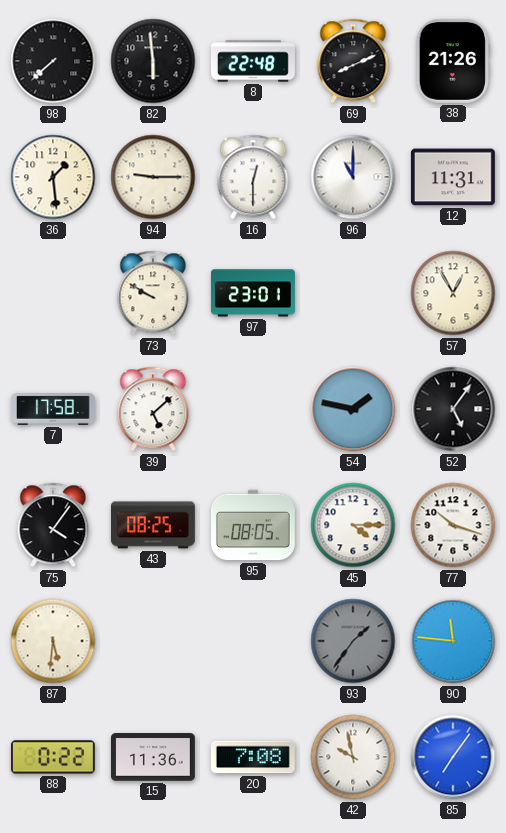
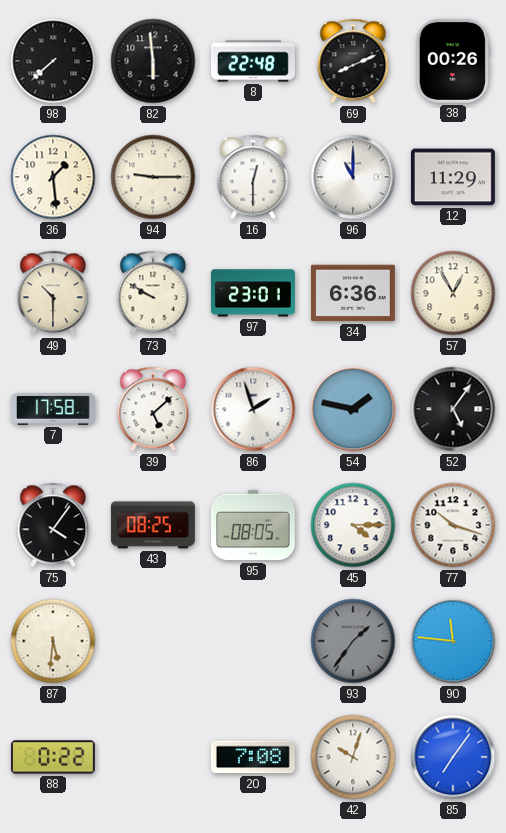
38: 21:26 -> 00:26 (453, 61)
12: 11:31 -> 11:29 (453, 177)
49: none -> 10:30 (53, 293)
34: none -> 6:36 (353, 293)
86: none -> 1:57 (253, 409)
15: 11:36 -> none (153, 757)
42: 9:58 -> 10:03 (353, 757)
